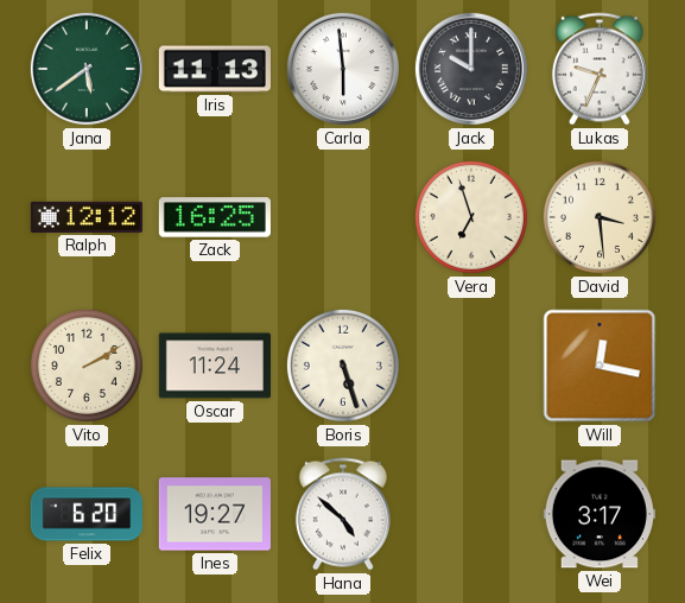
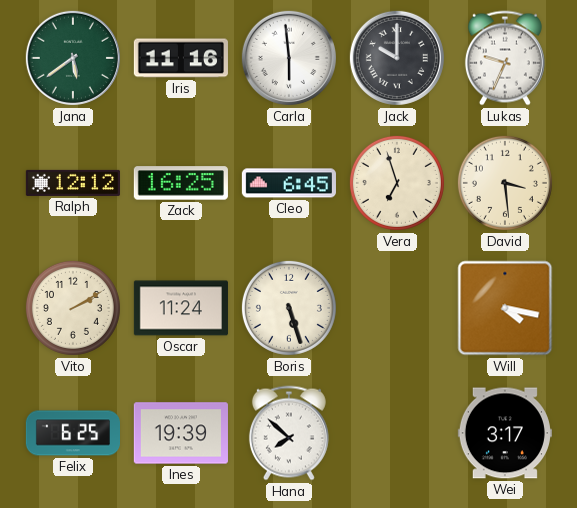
Iris: 11:13 -> 11:16 (181, 58)
Cleo: none -> 6:45 (289, 183)
Will: 12:17 -> 4:17 (505, 308)
Felix: 6:20 -> 6:25 (72, 433)
Ines: 19:27 -> 19:39 (181, 433)
Hana: 4:52 -> 7:52 (289, 433)
